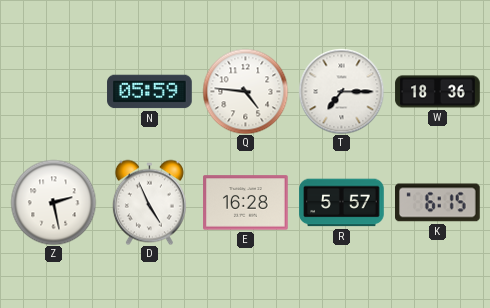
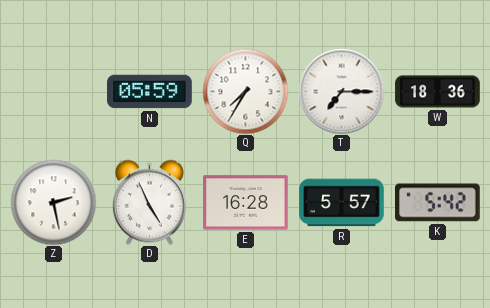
Q: 4:46 -> 7:35 (245, 91)
K: 6:15 -> 5:42 (438, 203)
